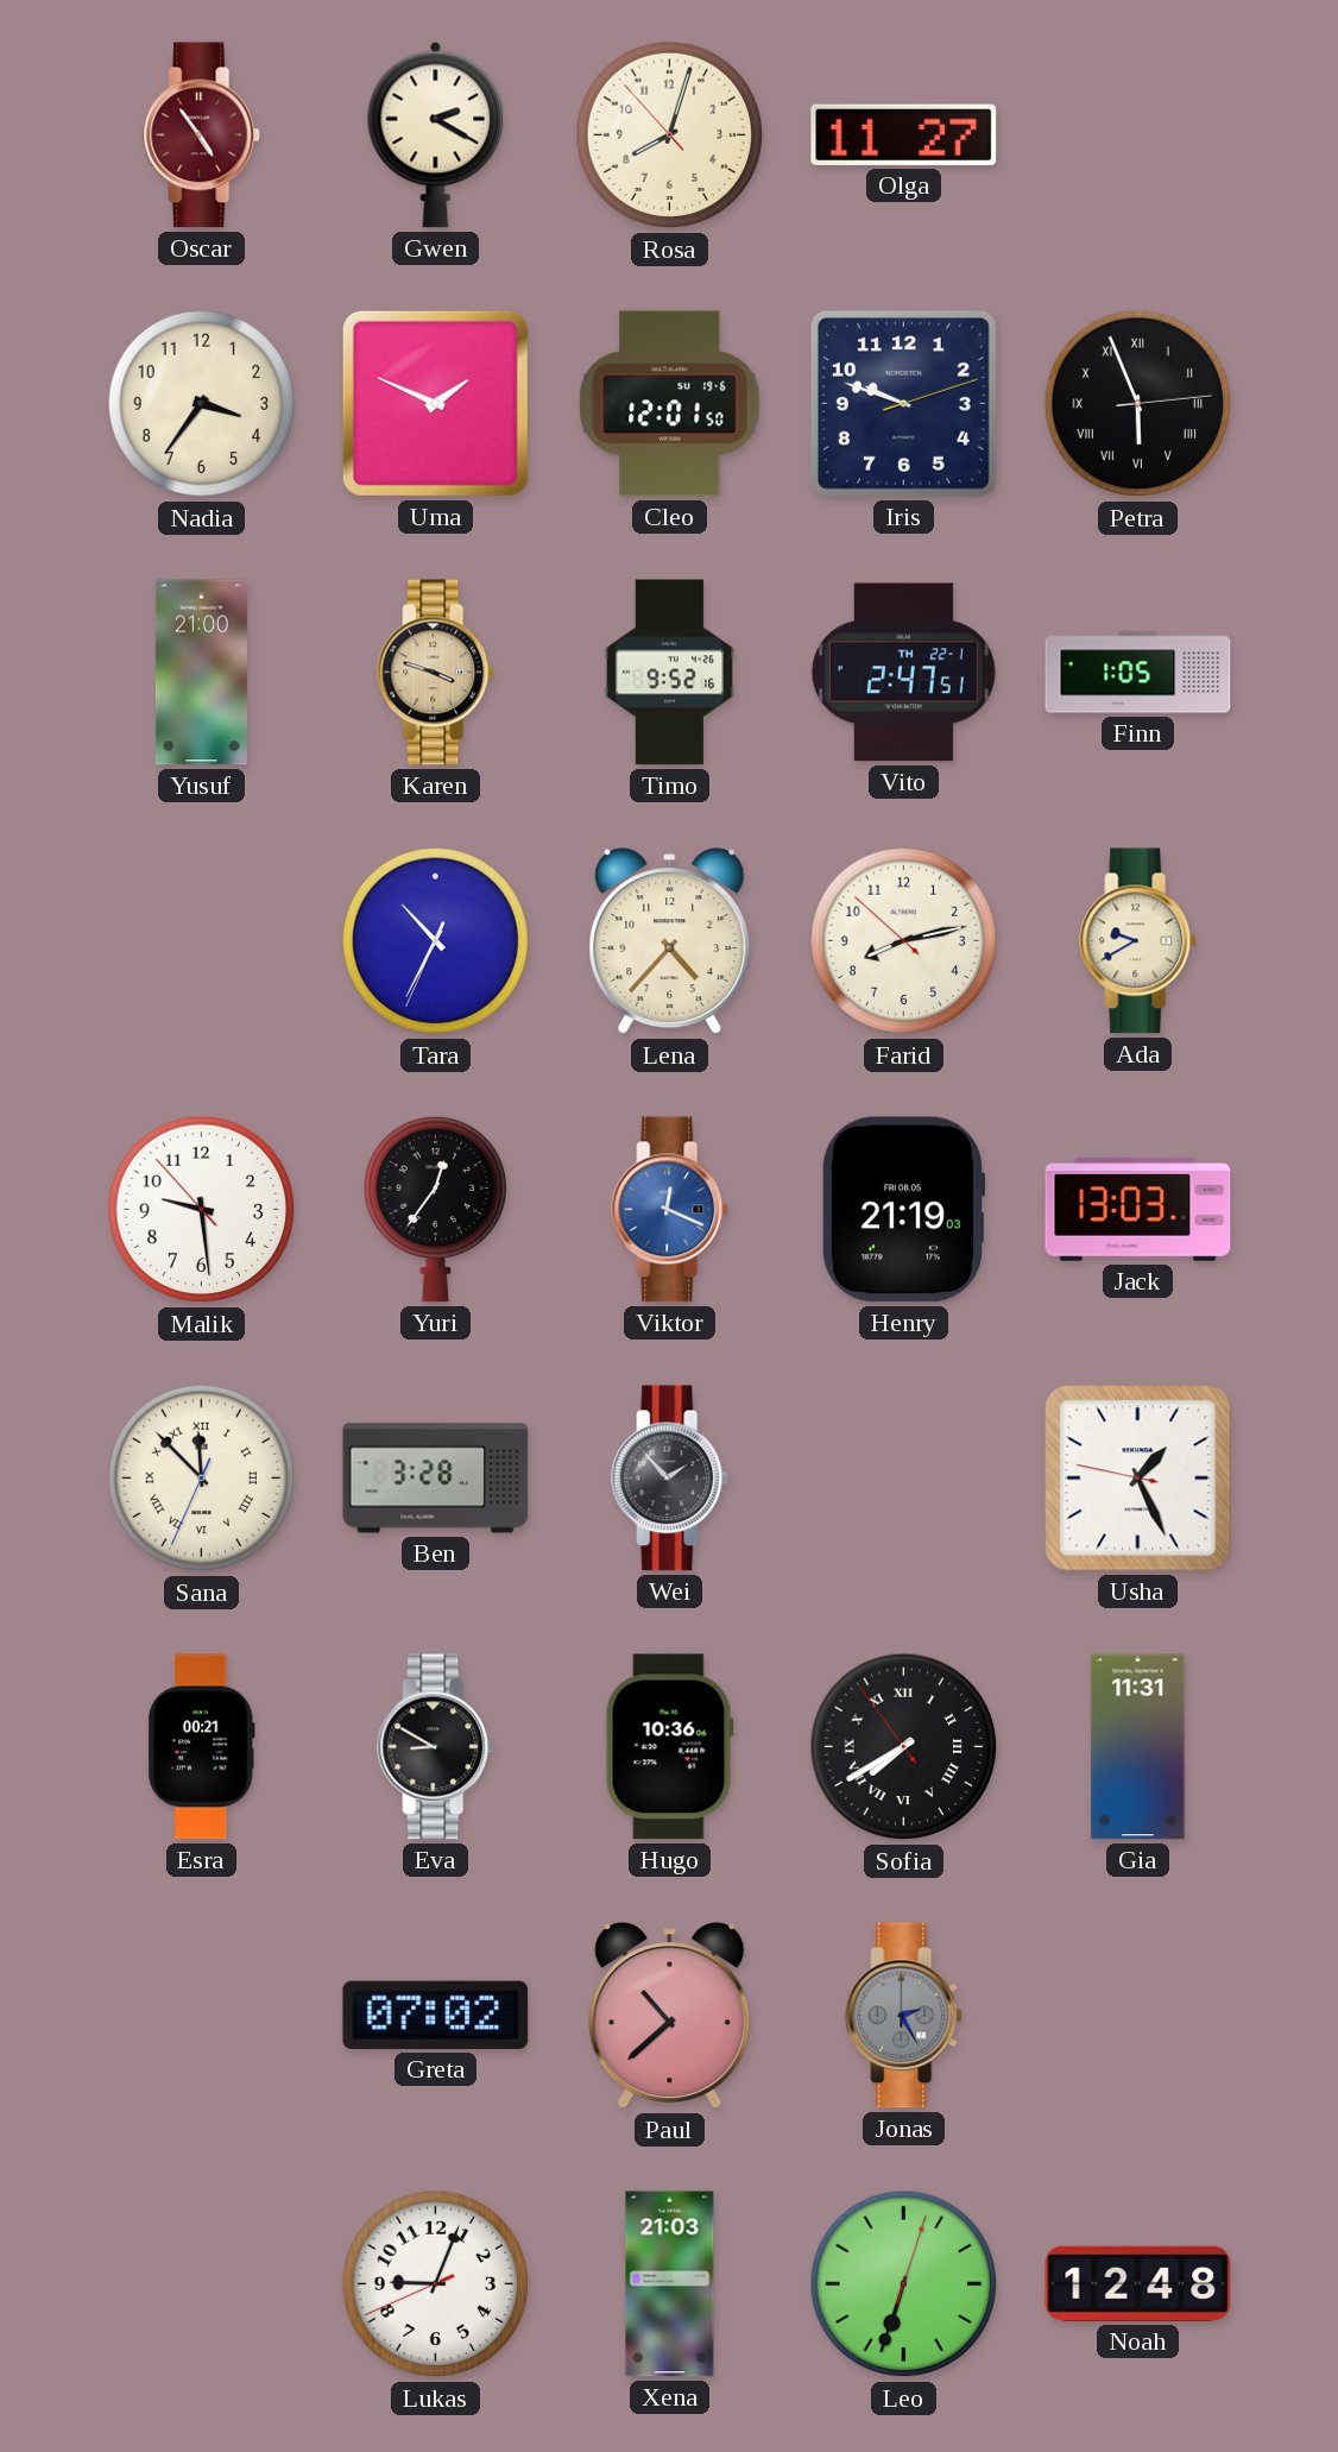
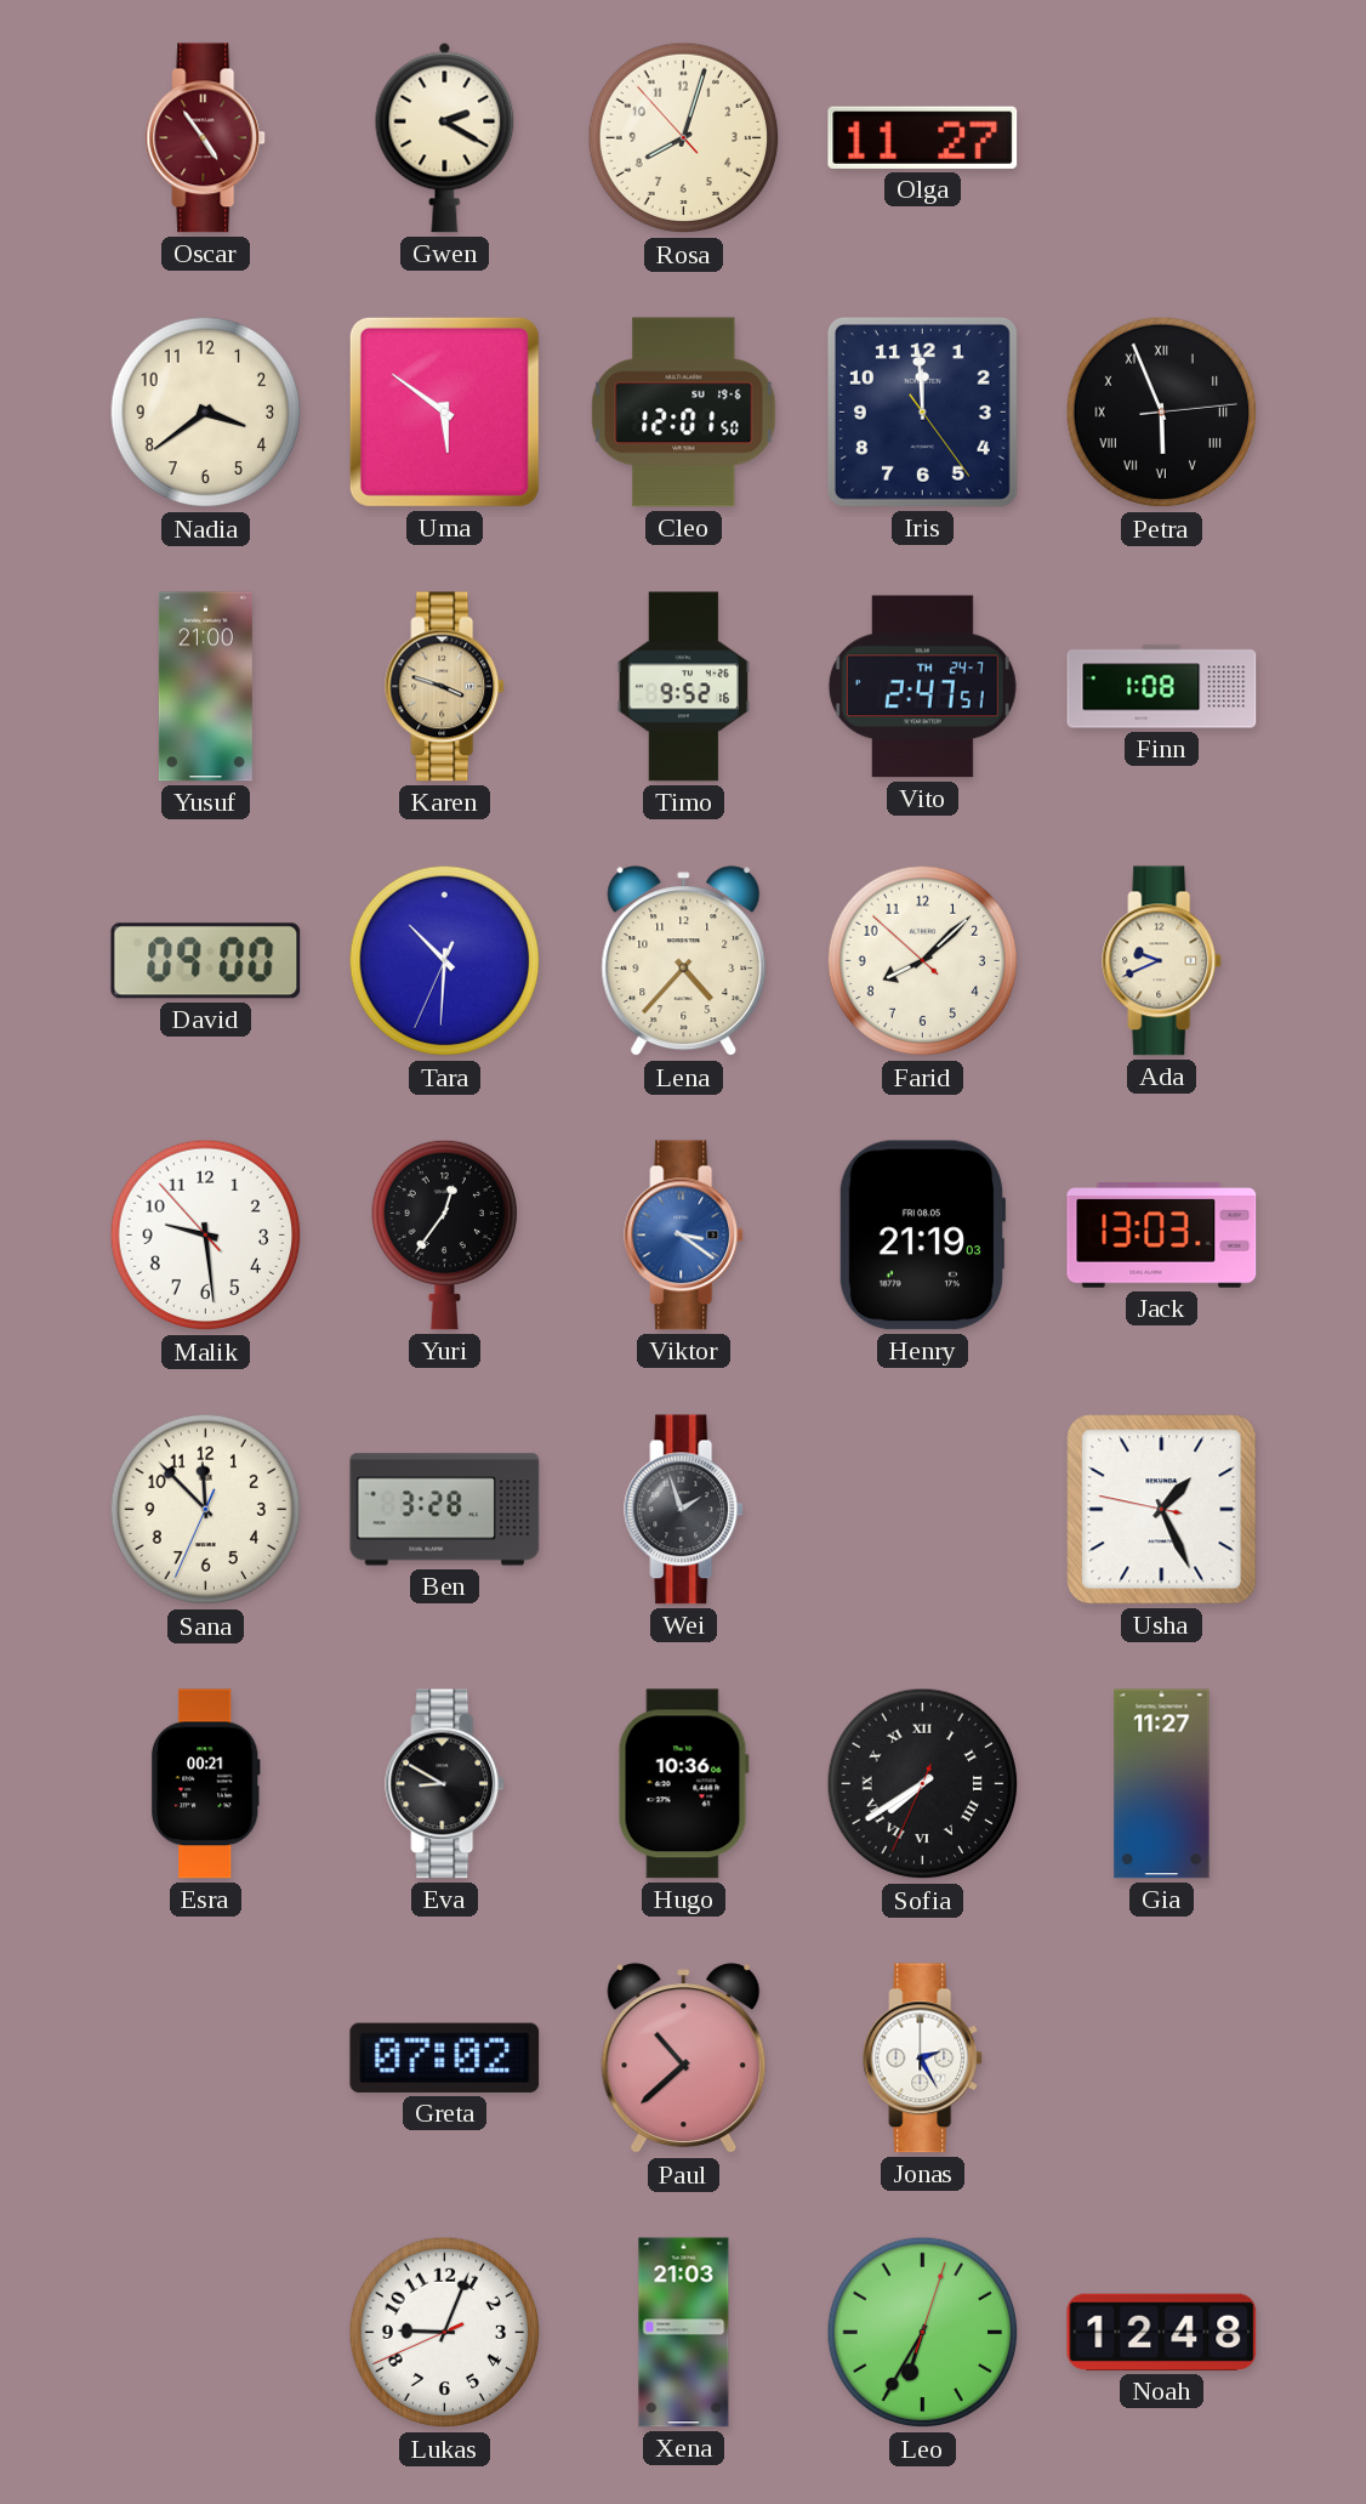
Nadia: 3:36 -> 3:39 (206, 413)
Uma: 1:49 -> 5:51 (444, 411)
Iris: 9:48 -> 11:59 (922, 411)
Vito date: TH 22-1 -> TH 24-7 (922, 687)
Finn: 1:05 -> 1:08 (1162, 687)
David: none -> 09:00 (206, 961)
Tara: 10:34 -> 10:30 (445, 961)
Farid: 8:12 -> 8:07 (923, 961)
Ada: 9:40 -> 9:41 (1162, 961)
Viktor: 12:19 -> 3:21 (684, 1236)
Sana numerals: Roman -> Arabic (206, 1510)
Wei: 1:53 -> 1:57 (684, 1510)
Sofia: 7:39:54 -> 7:39:34 (923, 1784)
Gia: 11:31 -> 11:27 (1162, 1784)
Jonas dial: grey -> white (923, 2059)
Leo: 6:33 -> 6:35 (923, 2333)
